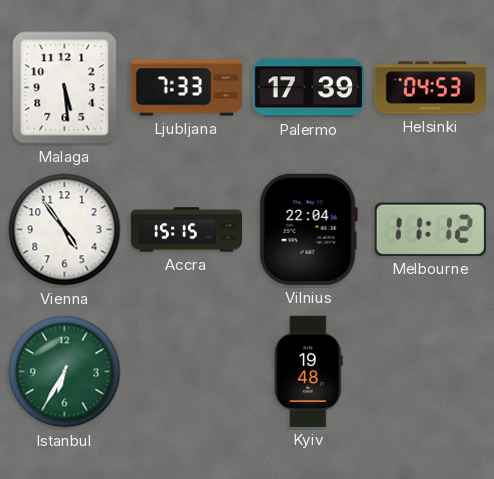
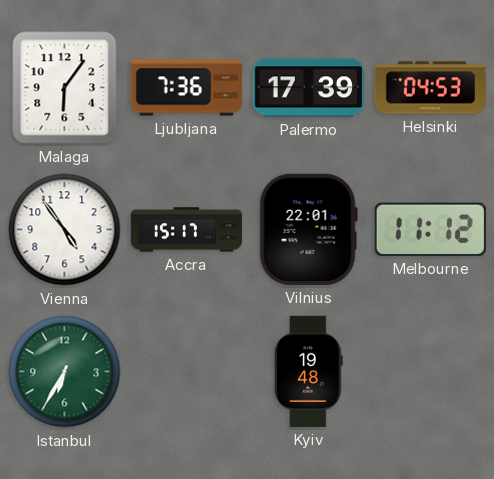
Malaga: 5:29 -> 6:06 (65, 88)
Ljubljana: 7:33 -> 7:36 (186, 88)
Accra: 15:15 -> 15:17 (186, 230)
Vilnius: 22:04 -> 22:01 (308, 229)
